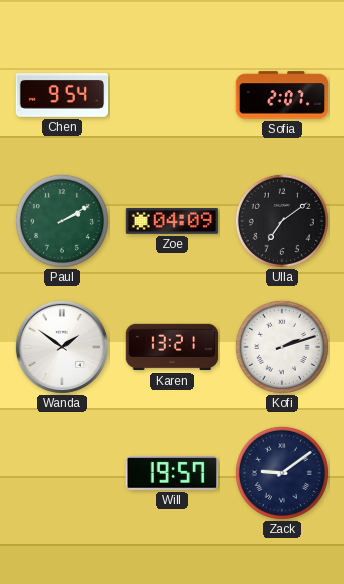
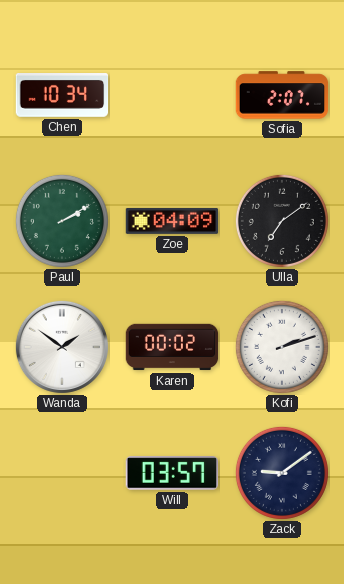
Chen: 9:54 -> 10:34 (62, 96)
Karen: 13:21 -> 00:02 (172, 347)
Will: 19:57 -> 03:57 (171, 473)
